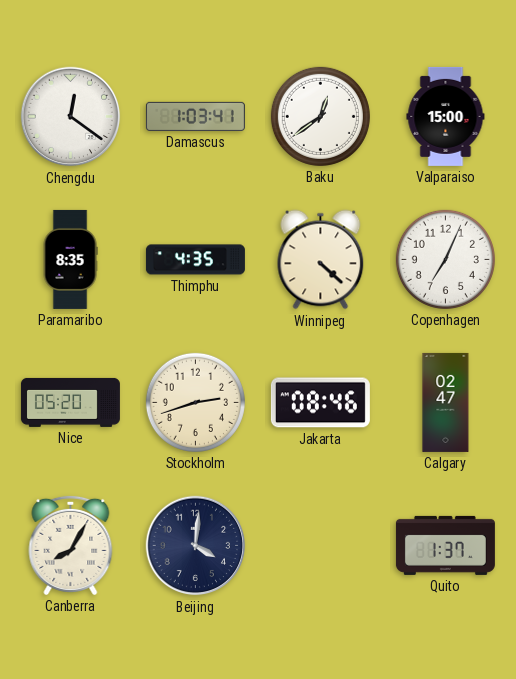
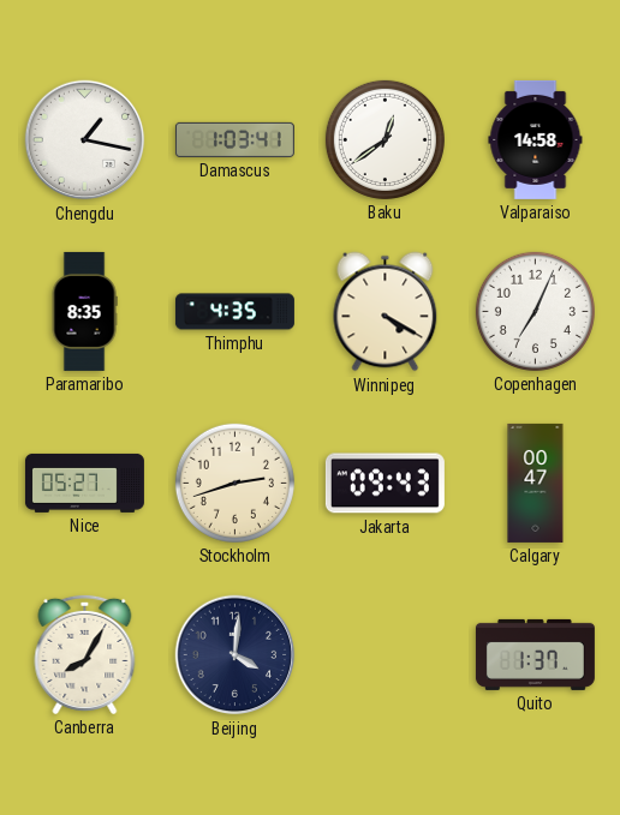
Chengdu: 12:21 -> 1:17 (85, 140)
Valparaiso: 15:00 -> 14:58 (536, 139)
Winnipeg: 4:22 -> 4:20 (386, 312)
Nice: 05:20 -> 05:27 (84, 483)
Jakarta: 08:46 -> 09:43 (384, 484)
Calgary: 02:47 -> 00:47 (536, 483)
